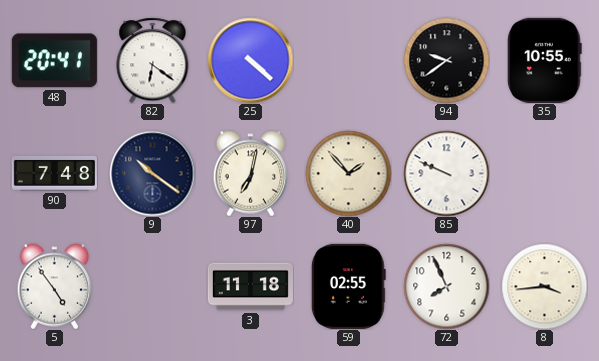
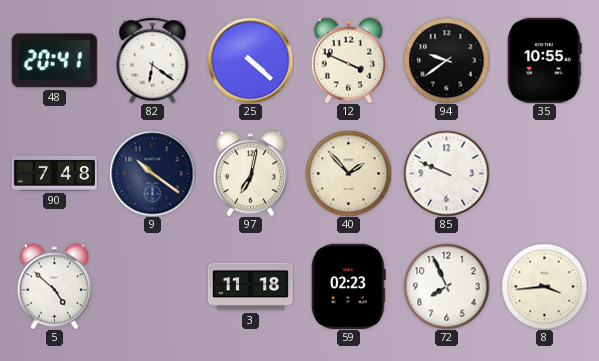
12: none -> 3:49 (349, 60)
5: 4:54 -> 4:52 (55, 286)
59: 02:55 -> 02:23 (348, 286)
